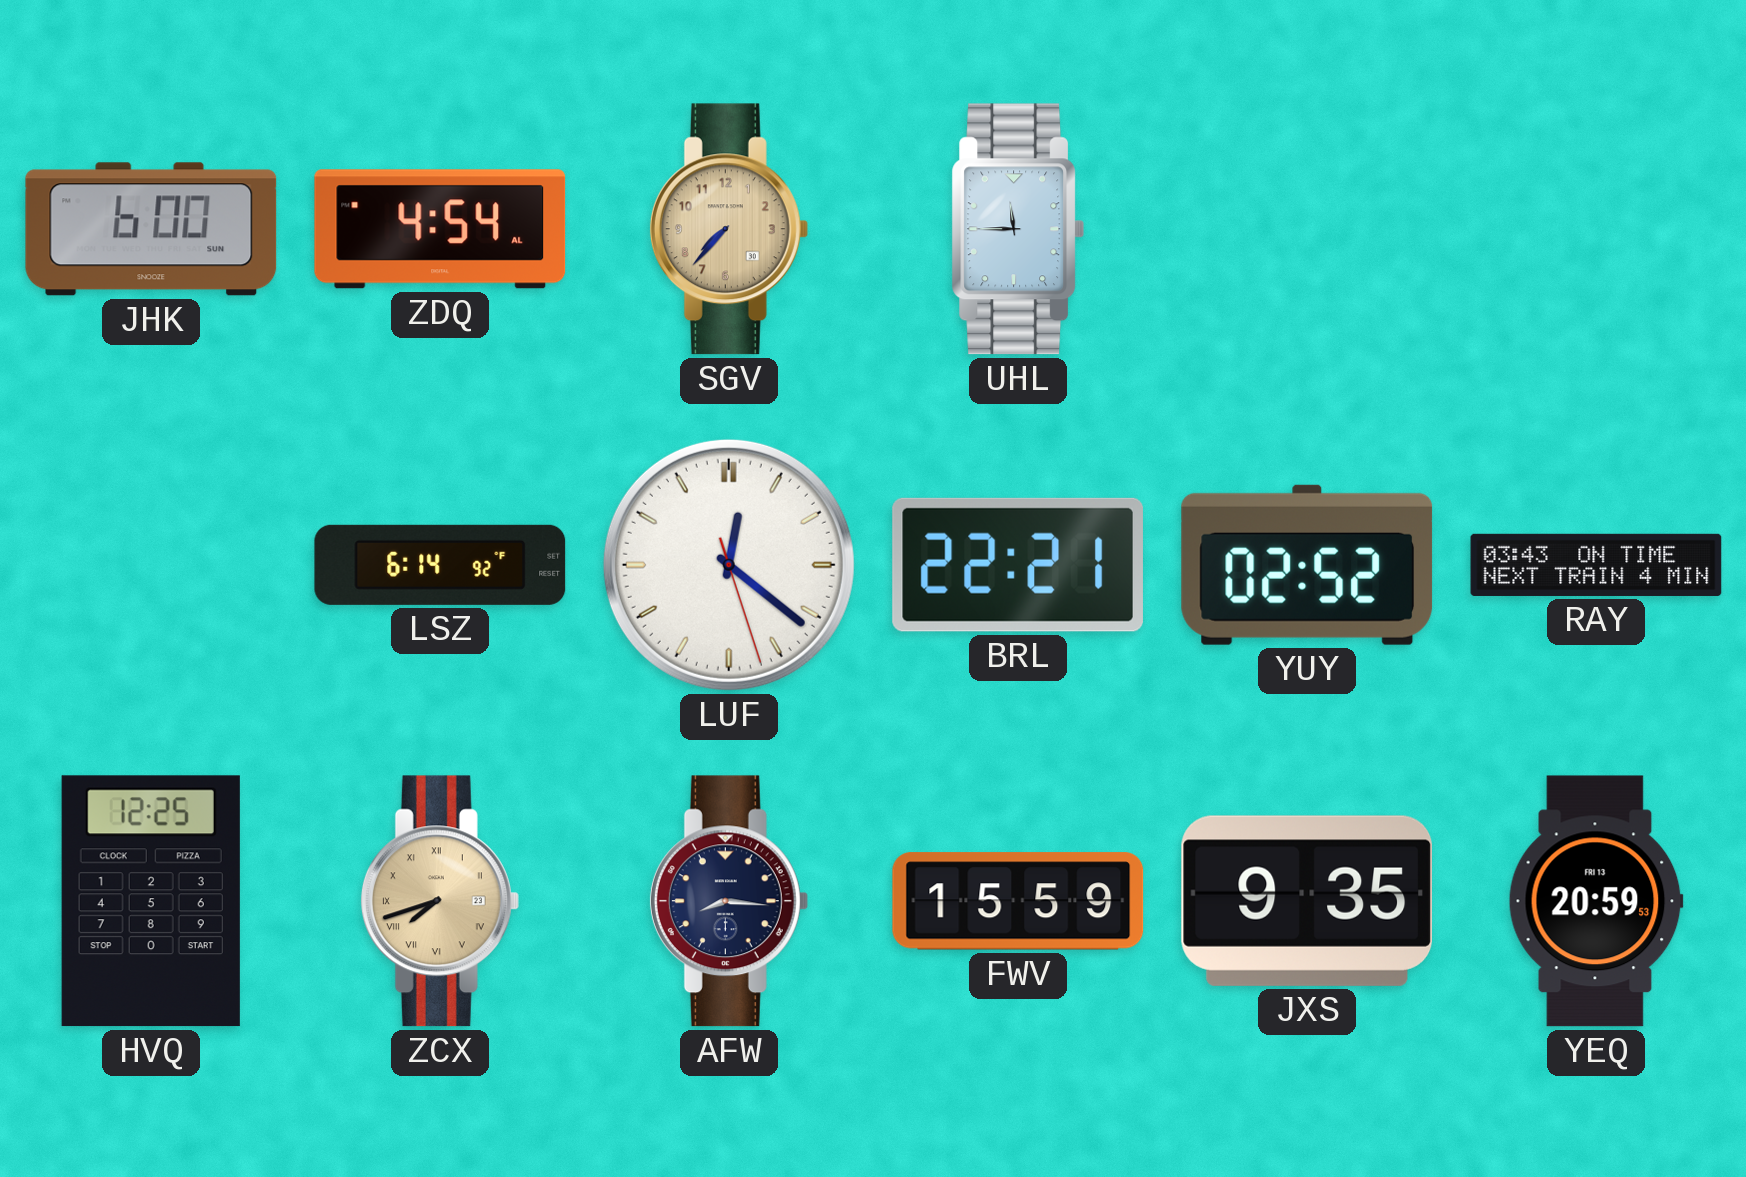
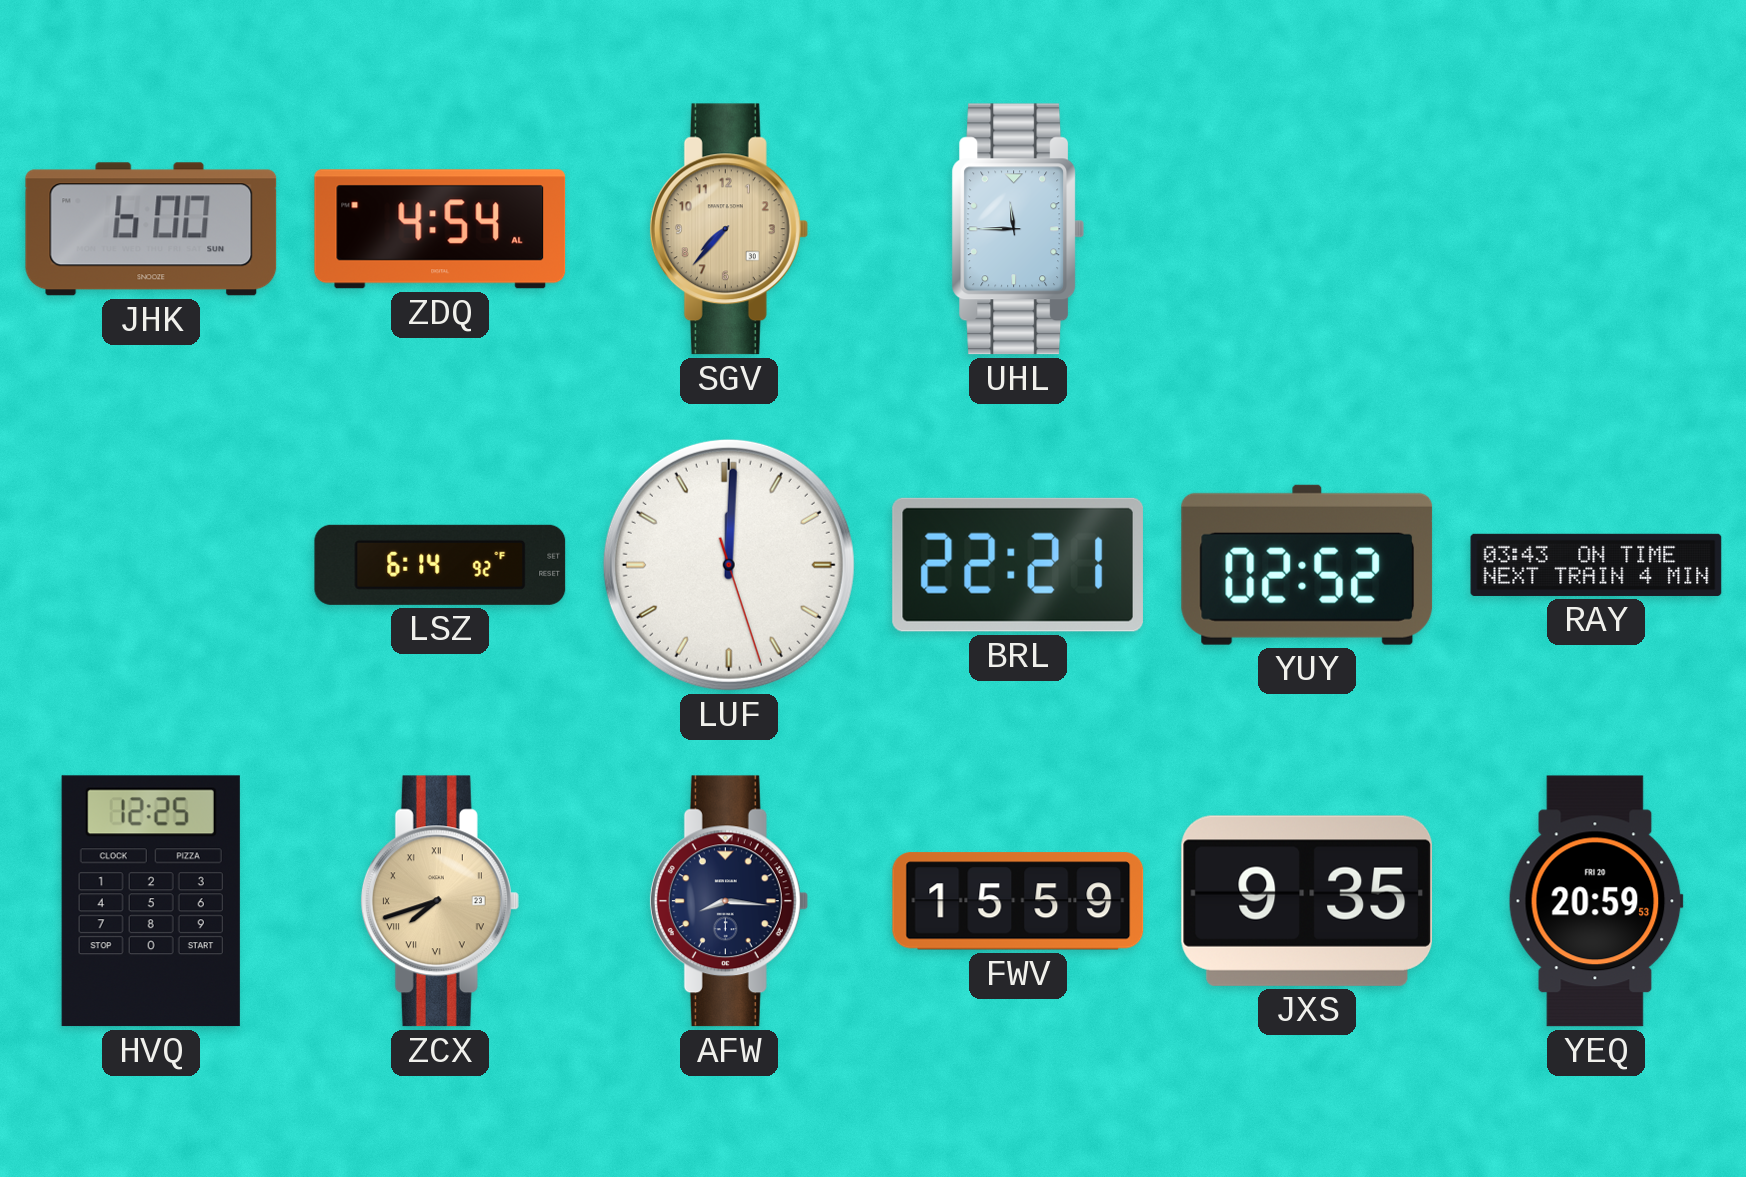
LUF: 12:21 -> 12:00 (729, 565)
YEQ date: FRI 13 -> FRI 20 (1596, 901)
